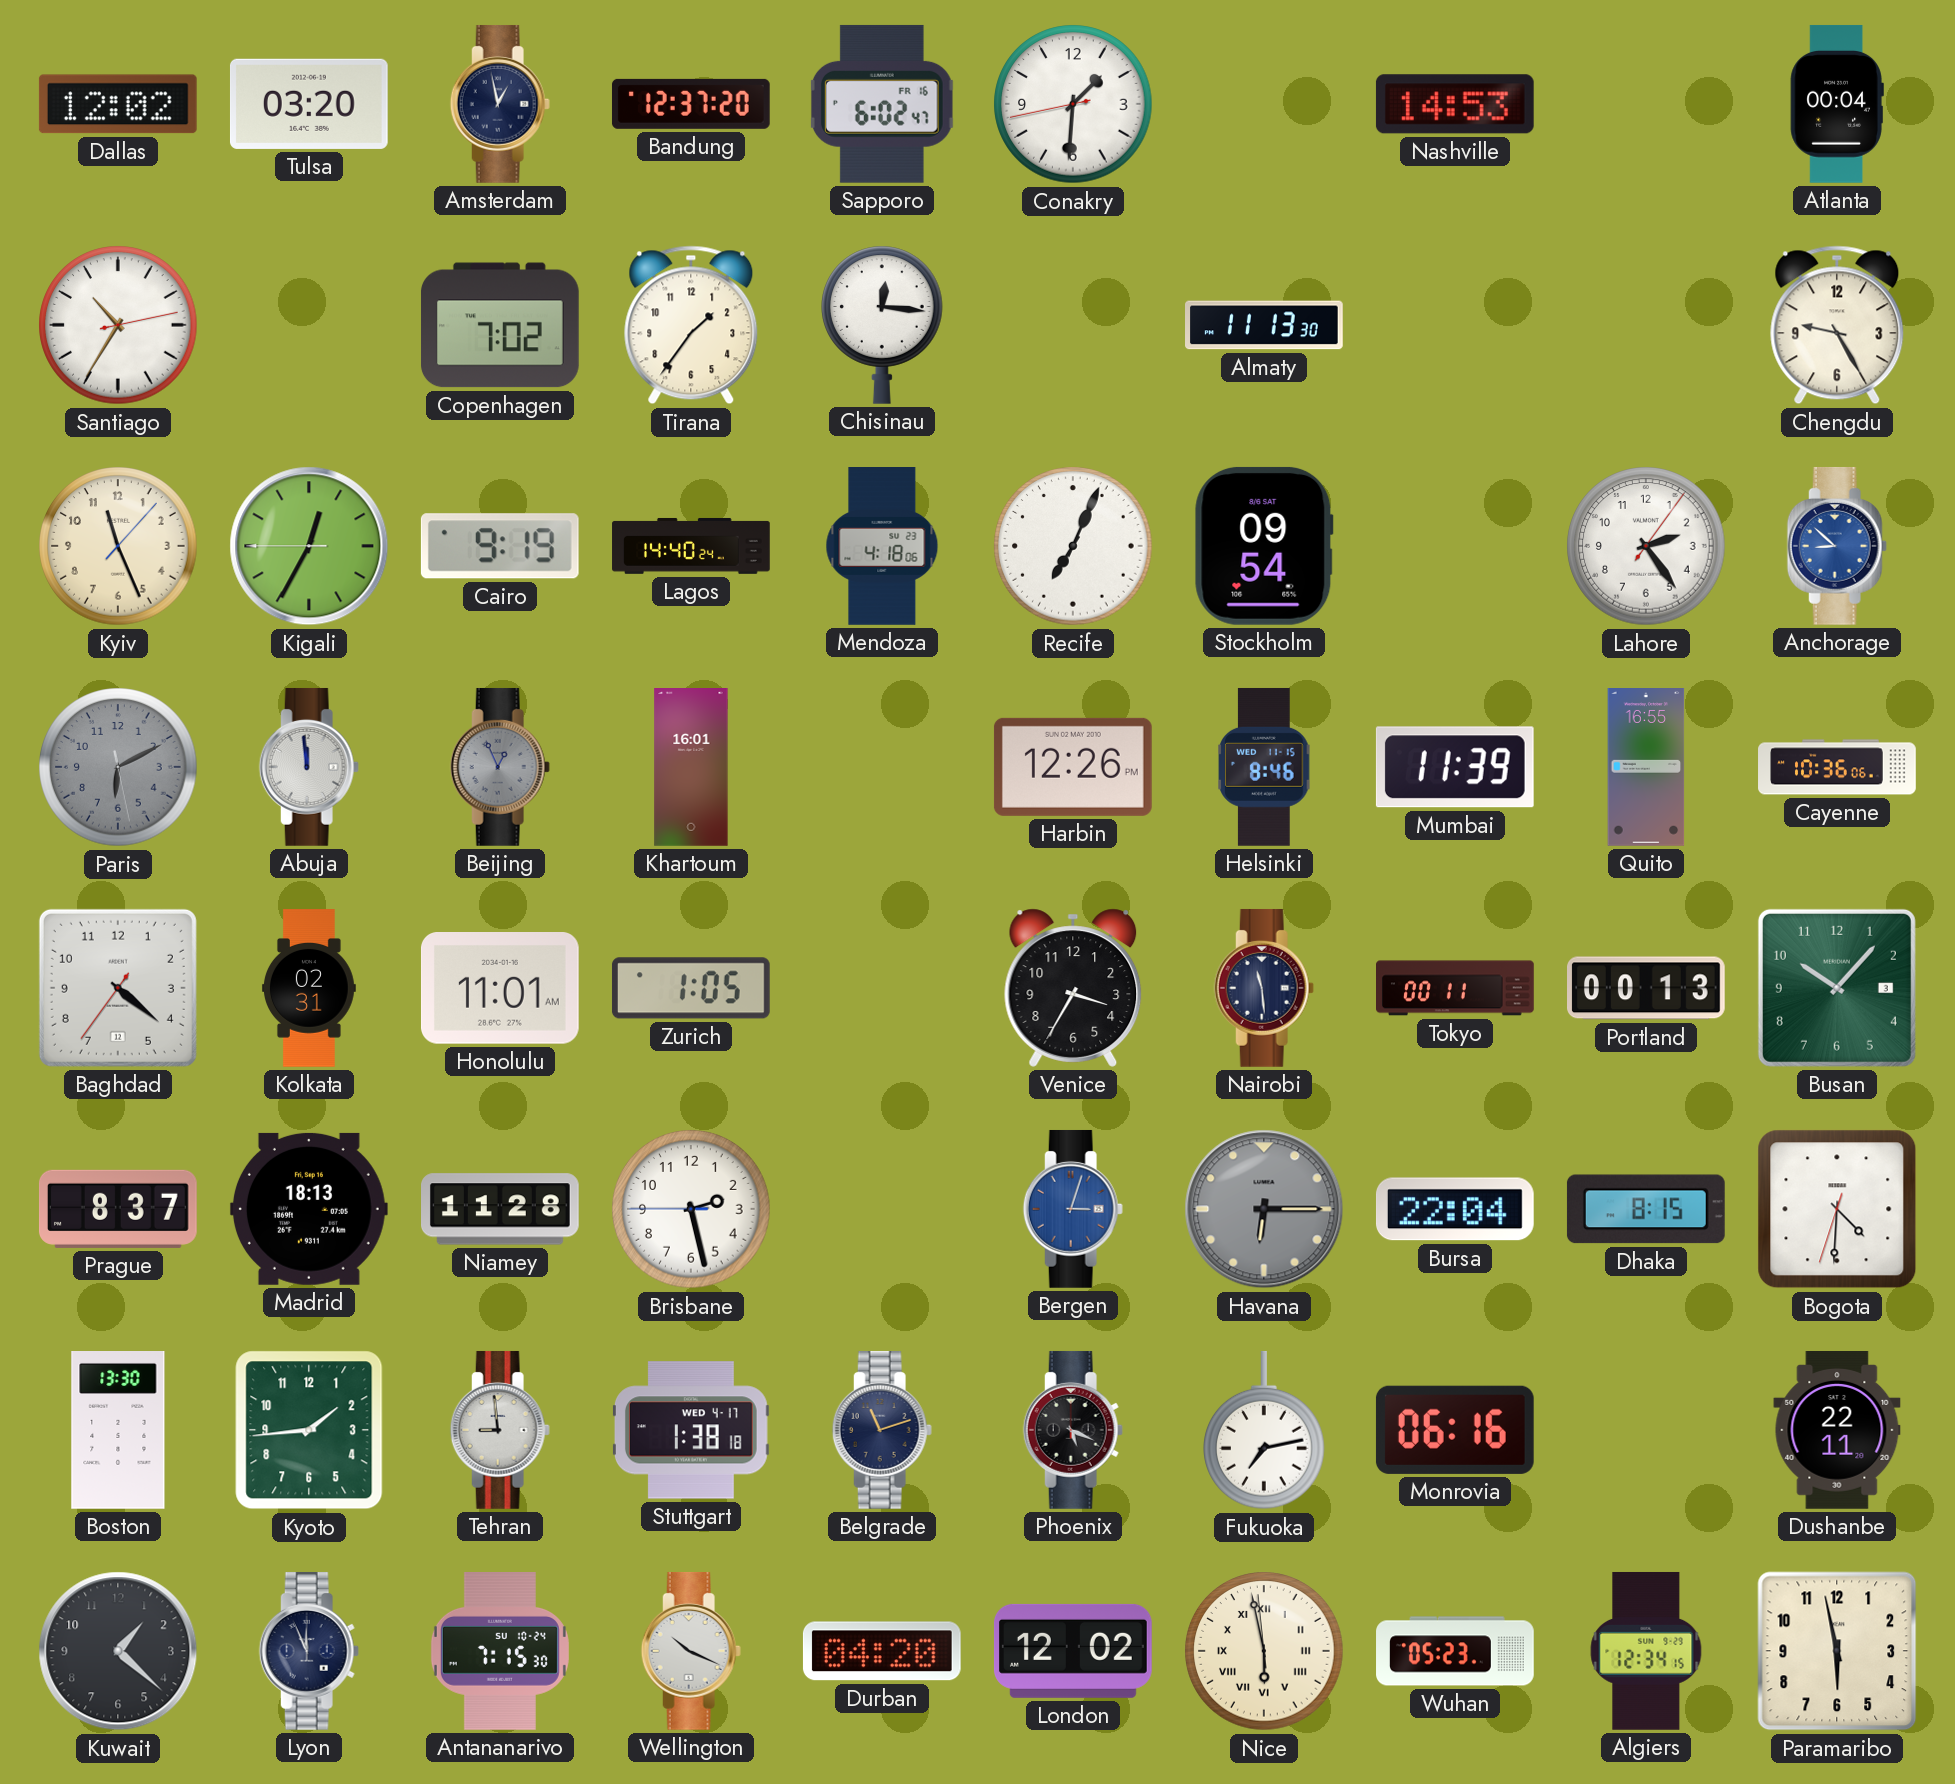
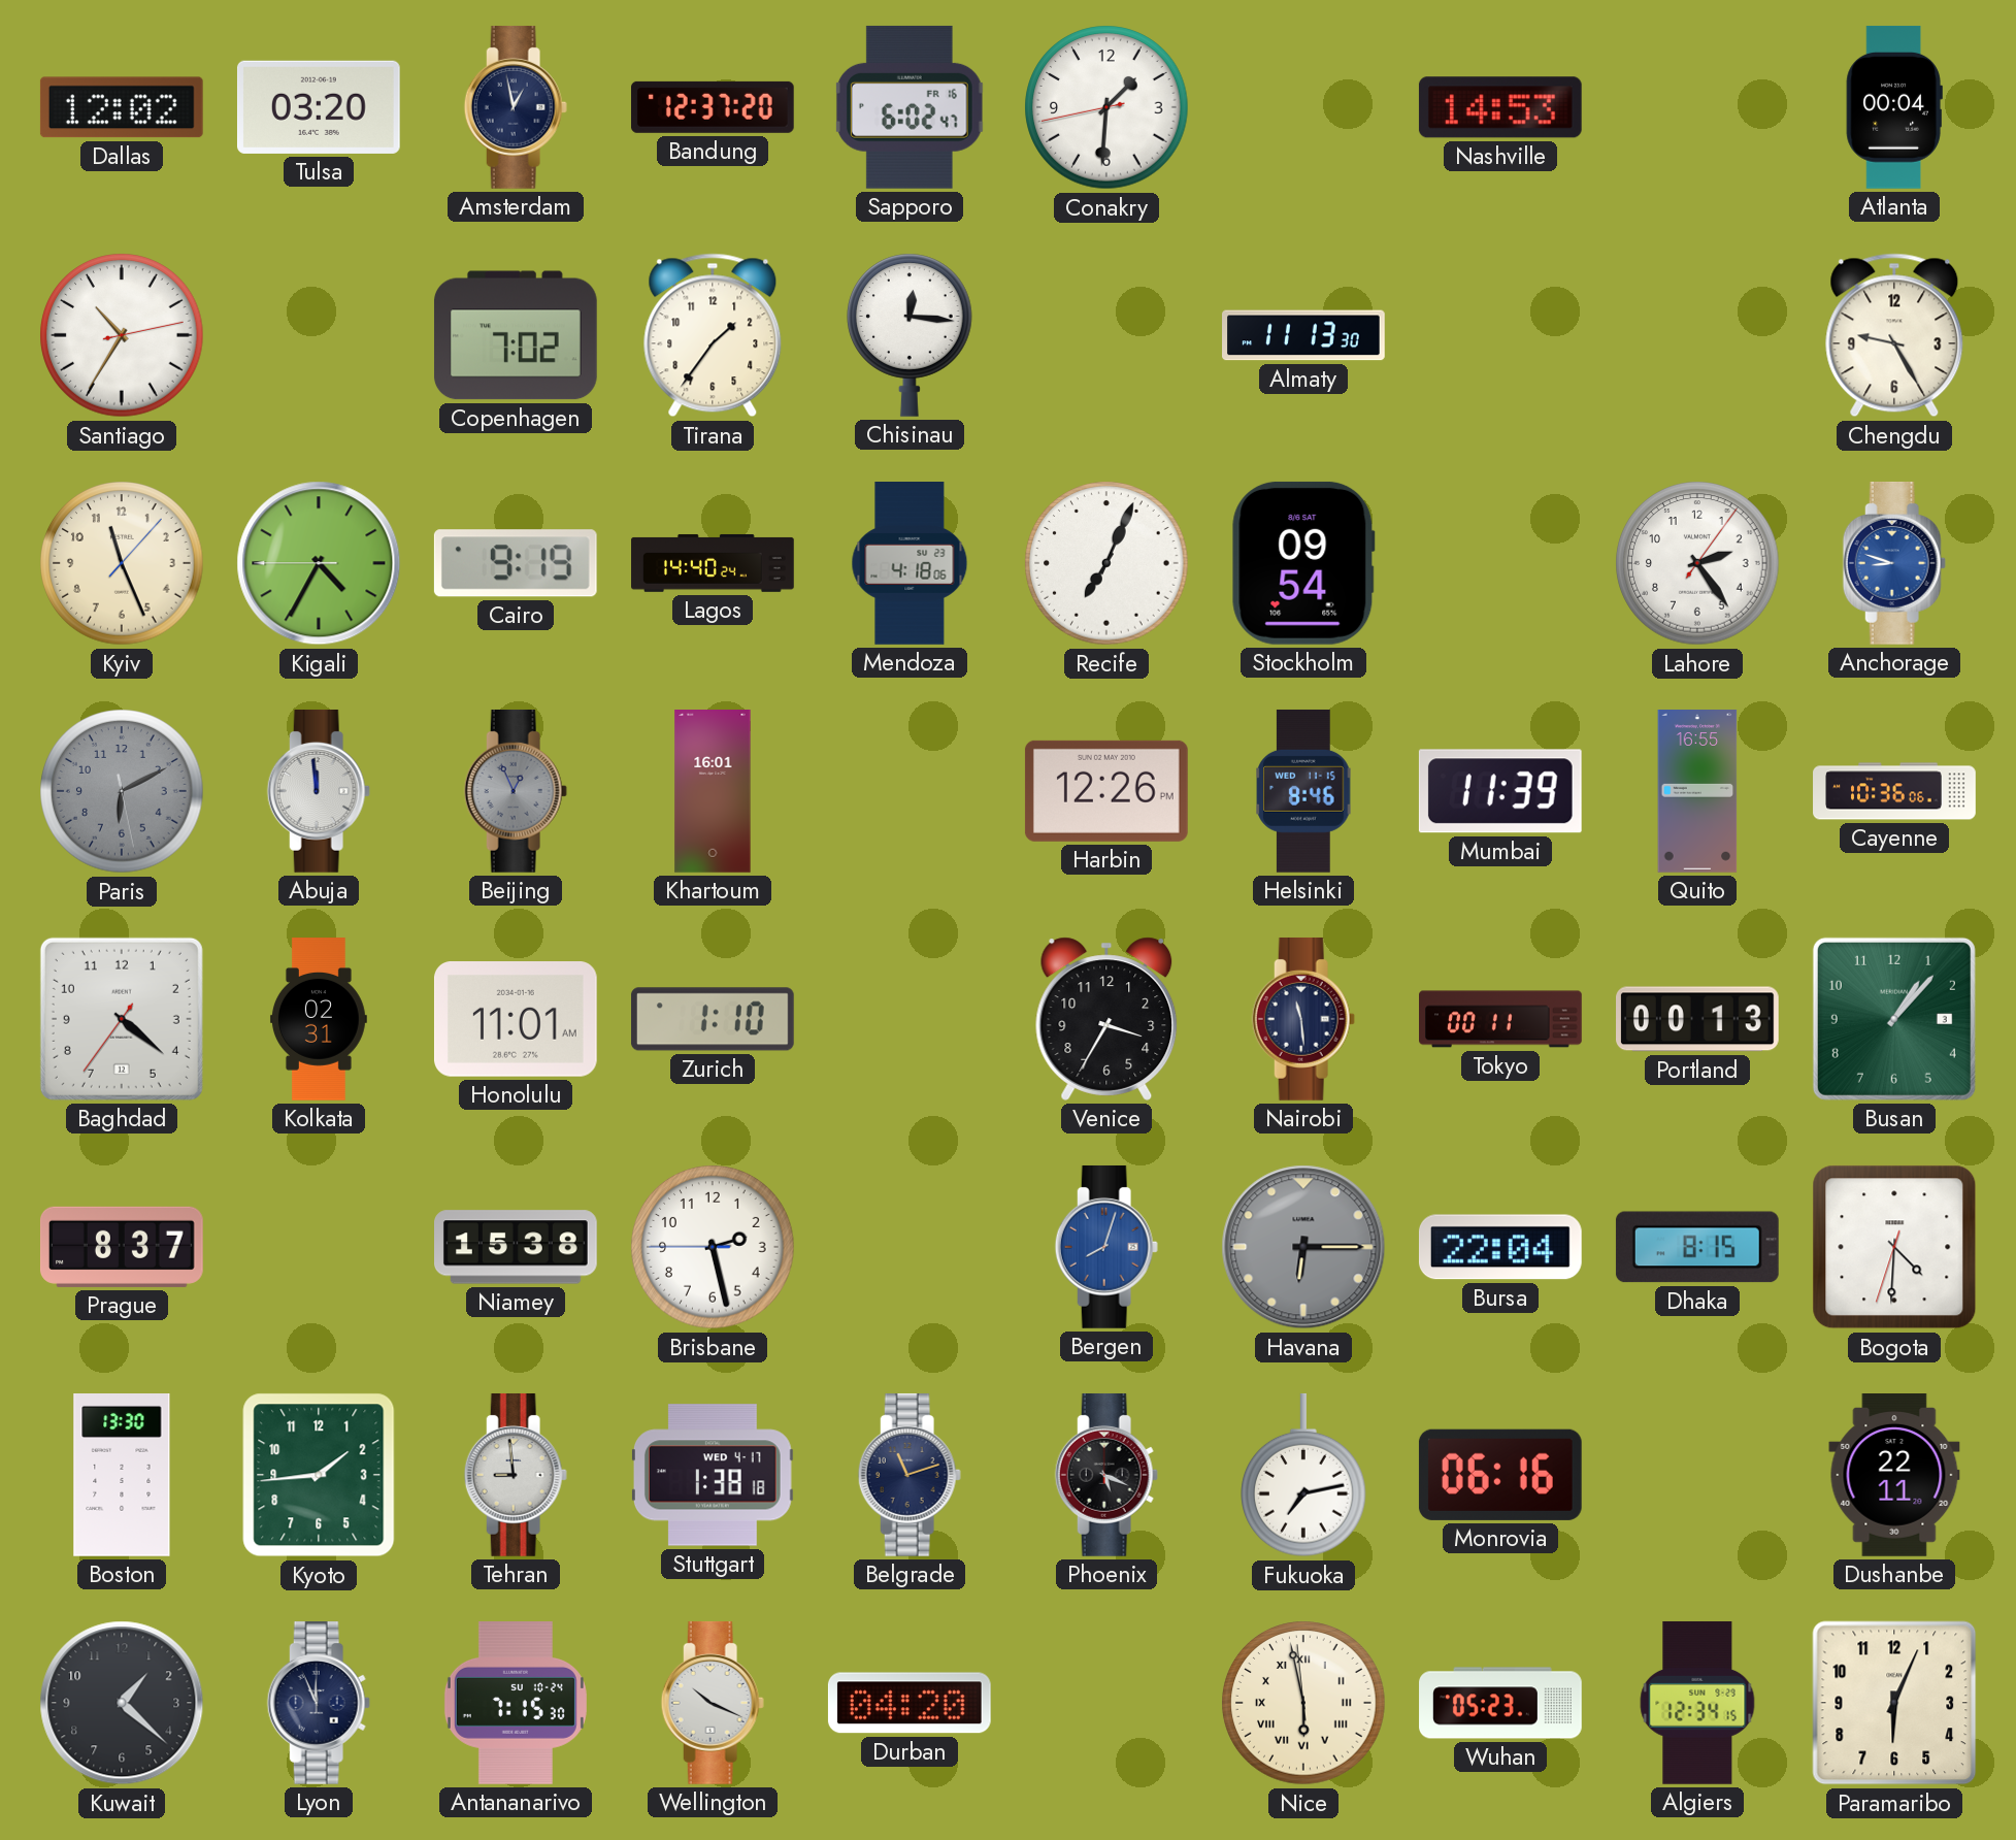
Kigali: 12:34 -> 4:34 (319, 563)
Anchorage: 8:52 -> 8:48 (1894, 563)
Zurich: 1:05 -> 1:10 (713, 1019)
Busan: 10:07 -> 1:07 (1894, 1019)
Madrid: 18:13 -> none (309, 1209)
Niamey: 11:28 -> 15:38 (517, 1247)
Bergen: 3:03 -> 8:03 (1106, 1247)
London: 12:02 -> none (1073, 1651)
Paramaribo: 5:58 -> 6:04 (1894, 1703)
